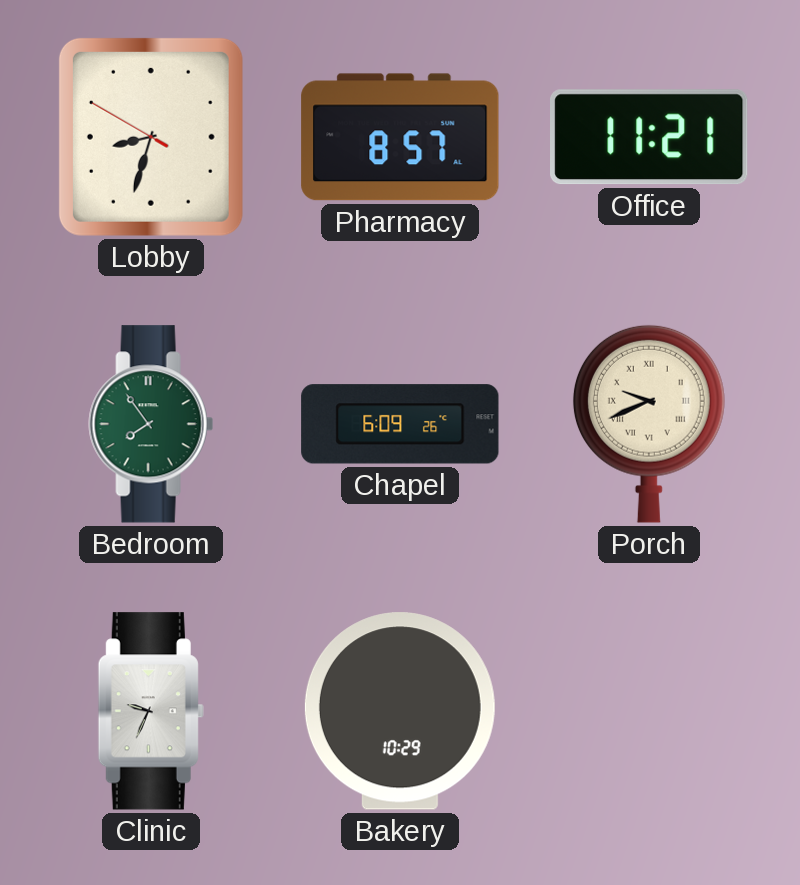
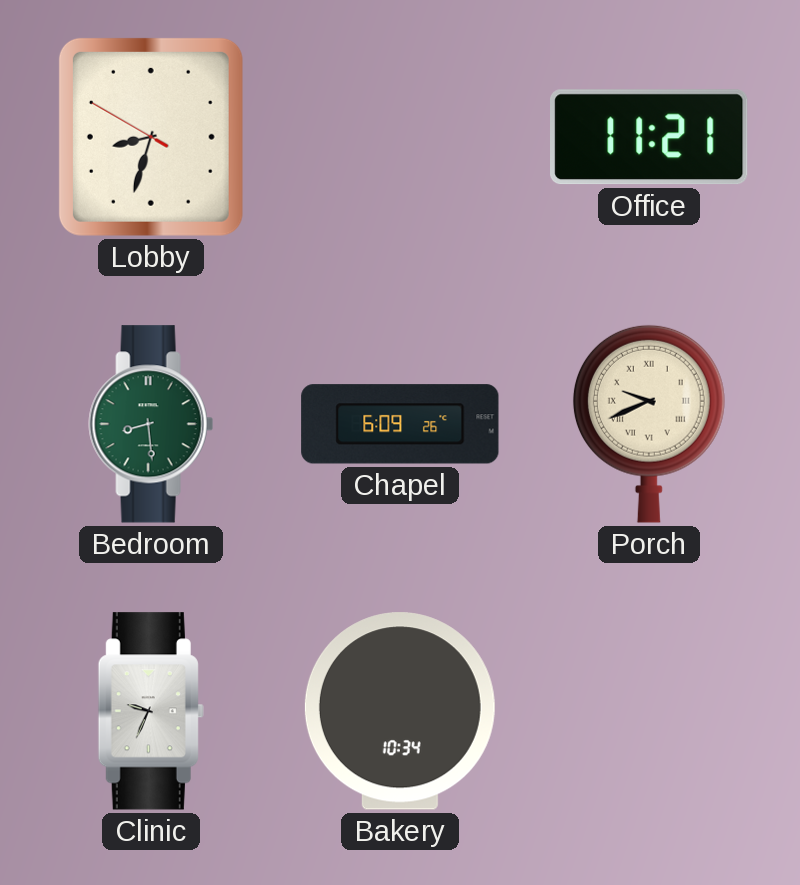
Pharmacy: 8:57 -> none (400, 137)
Bedroom: 7:54 -> 8:29 (151, 424)
Bakery: 10:29 -> 10:34 (400, 711)
